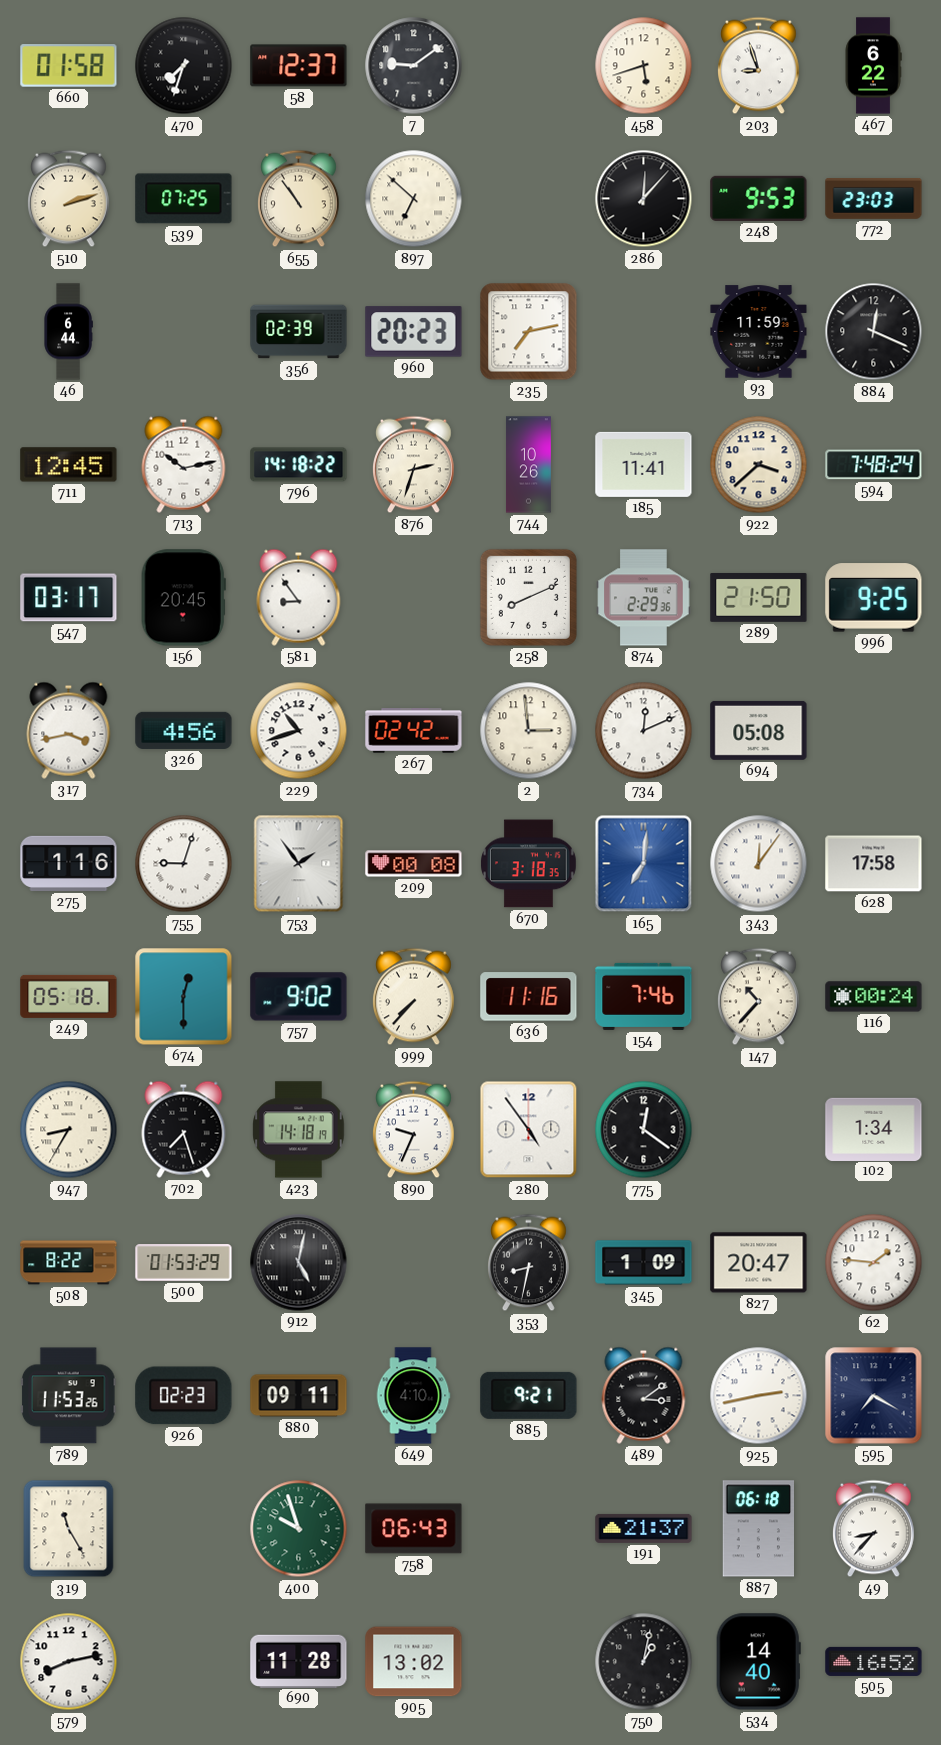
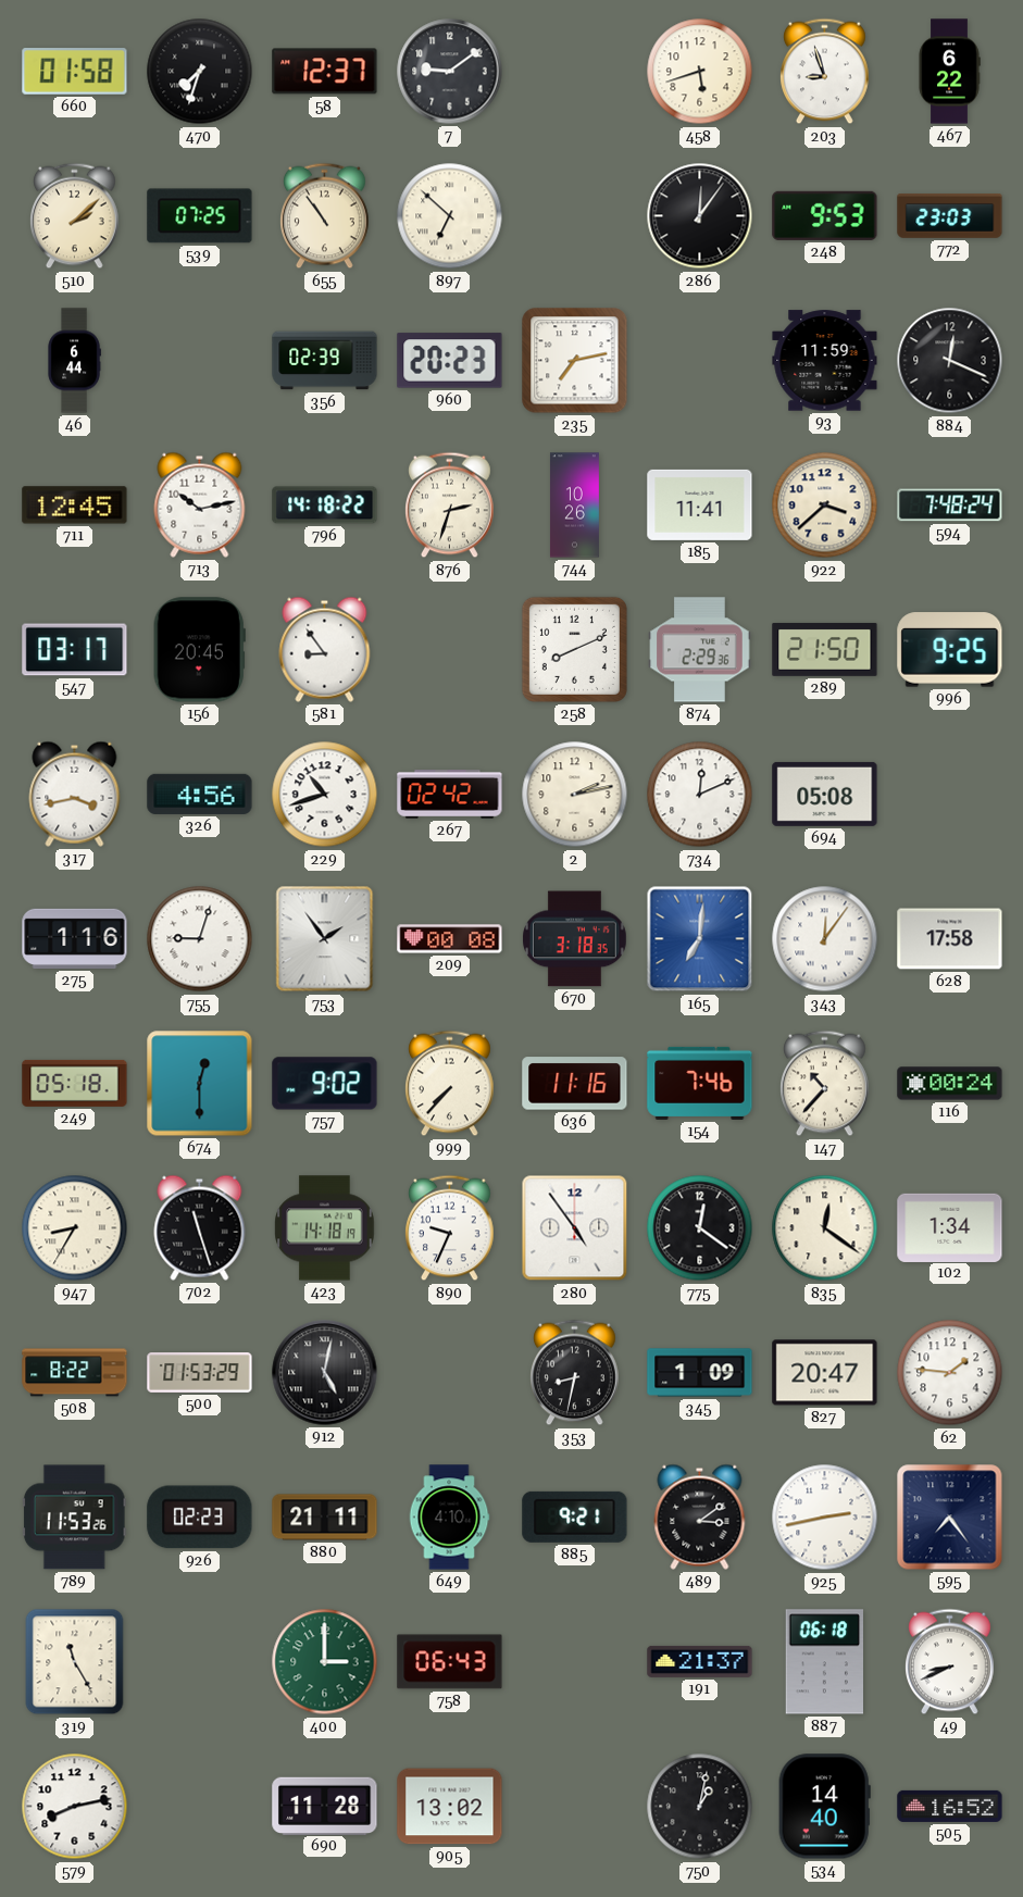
510: 2:12 -> 2:08 (75, 216)
286: 12:07 -> 12:06 (700, 216)
2: 2:59 -> 2:13 (575, 795)
702: 7:27 -> 11:27 (200, 1227)
835: none -> 12:21 (825, 1228)
880: 09:11 -> 21:11 (325, 1518)
595: 7:20 -> 7:24 (950, 1518)
400: 9:57 -> 3:00 (325, 1662)
49: 8:37 -> 8:41 (950, 1662)
